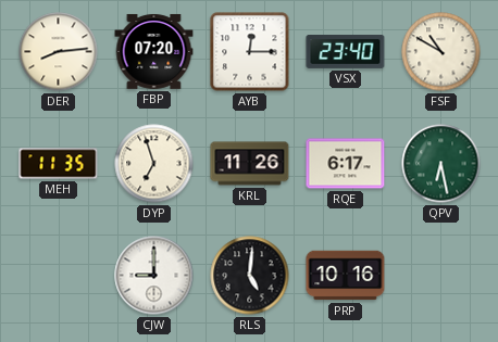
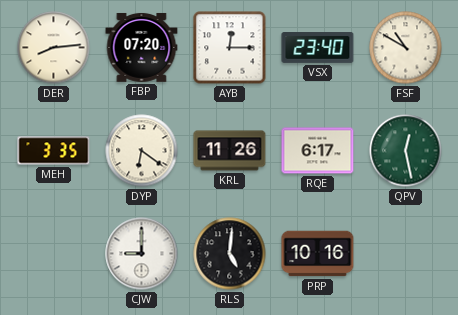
MEH: 11:35 -> 3:35 (54, 151)
DYP: 6:57 -> 6:21 (142, 151)
QPV: 6:28 -> 12:28 (406, 151)
